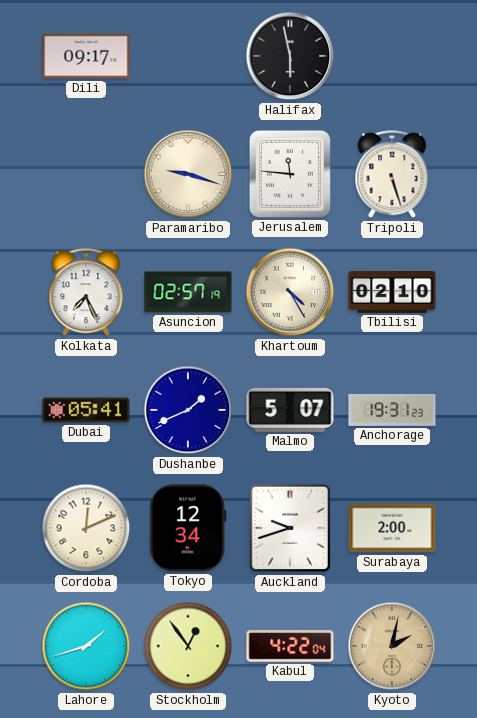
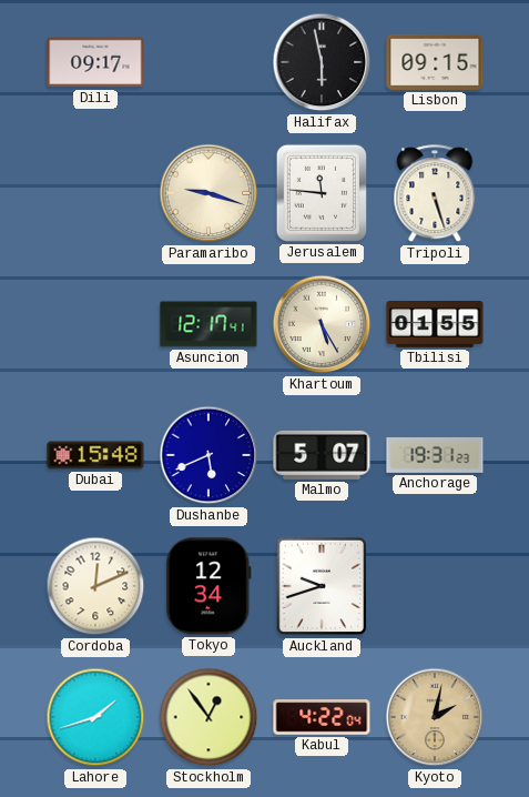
Lisbon: none -> 09:15 (435, 62)
Kolkata: 7:26 -> none (86, 293)
Asuncion: 02:57 -> 12:17 (208, 324)
Khartoum: 4:25 -> 5:25 (322, 324)
Tbilisi: 02:10 -> 01:55 (435, 325)
Dubai: 05:41 -> 15:48 (95, 455)
Dushanbe: 1:41 -> 5:41 (208, 455)
Surabaya: 2:00 -> none (392, 528)
